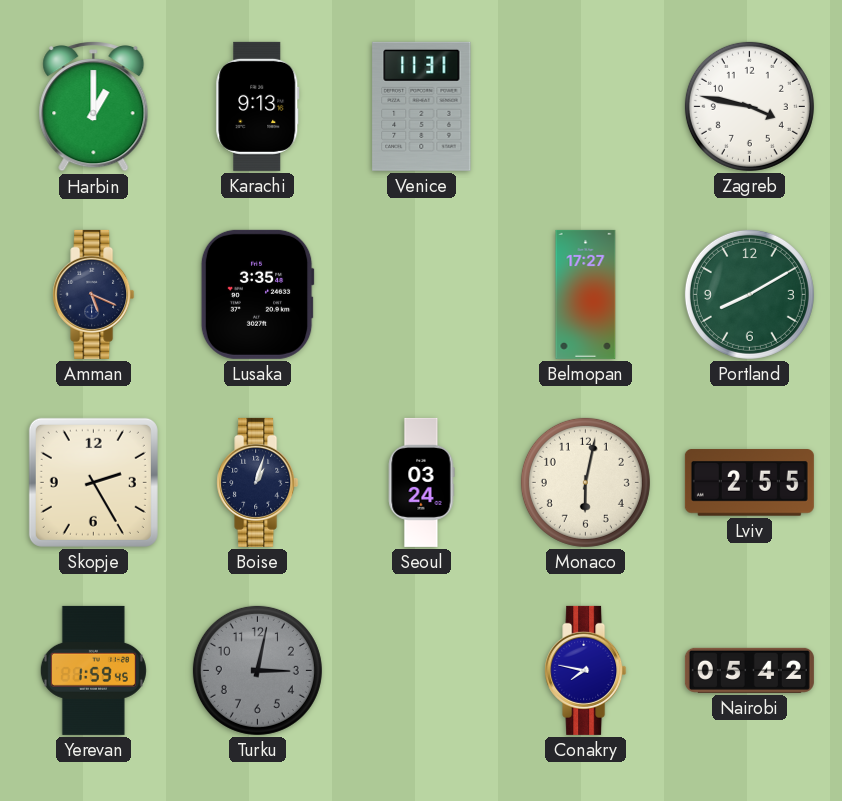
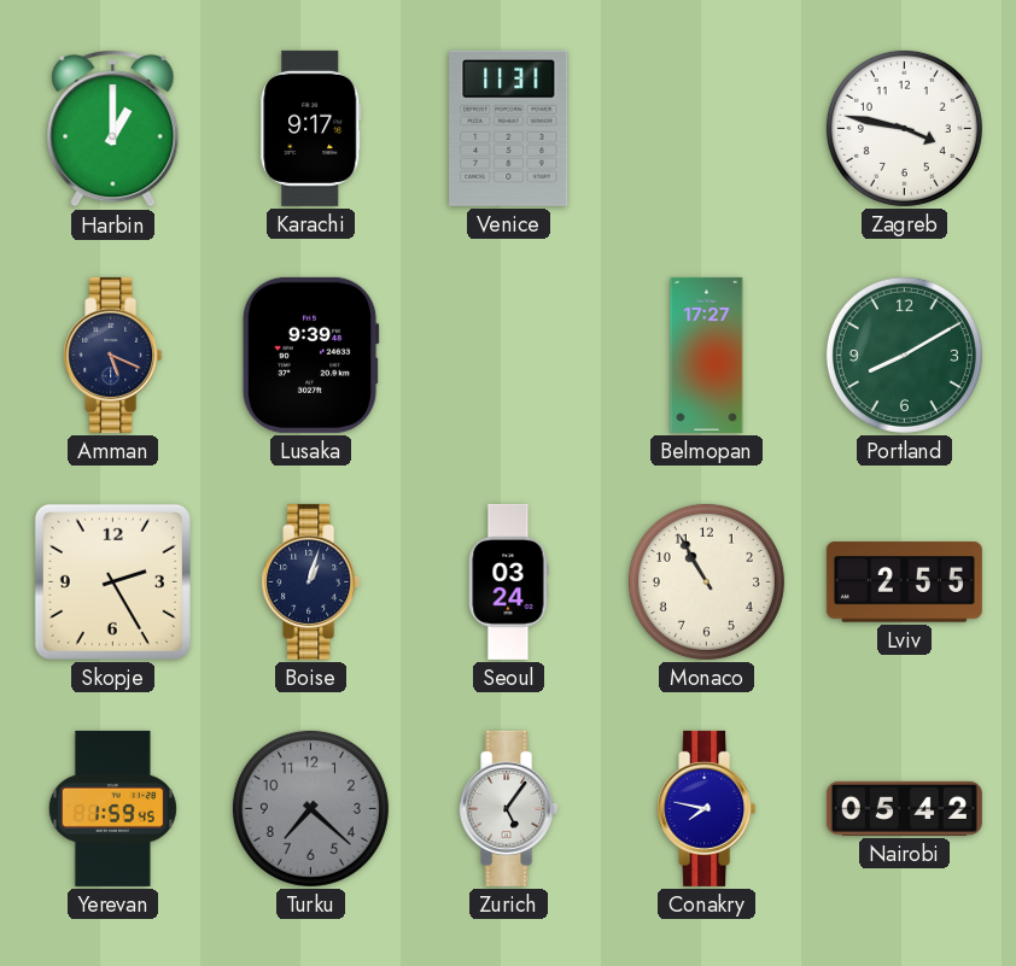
Karachi: 9:13 -> 9:17 (311, 128)
Lusaka: 3:35 -> 9:39 (310, 355)
Monaco: 6:02 -> 10:55 (706, 581)
Turku: 3:02 -> 7:22 (310, 808)
Zurich: none -> 5:06 (509, 808)
